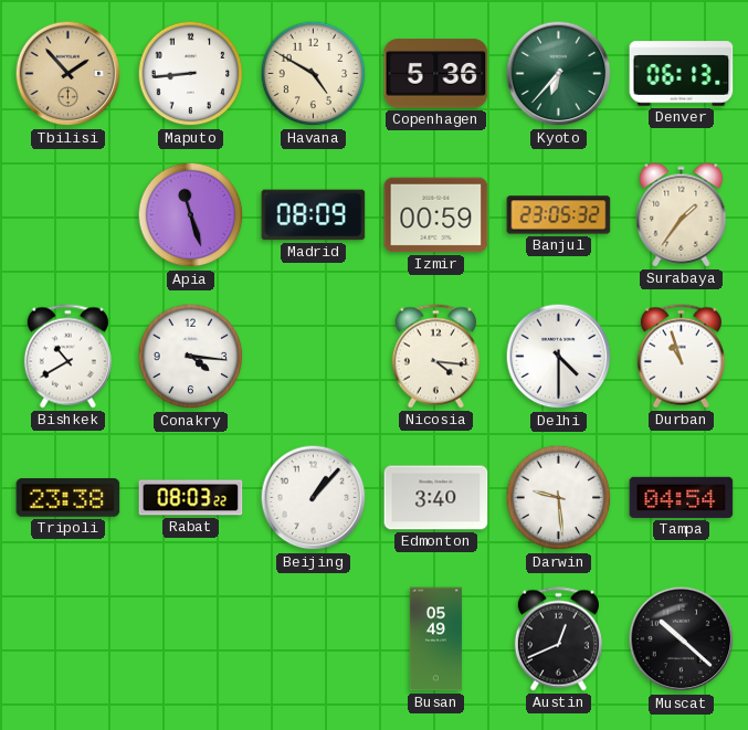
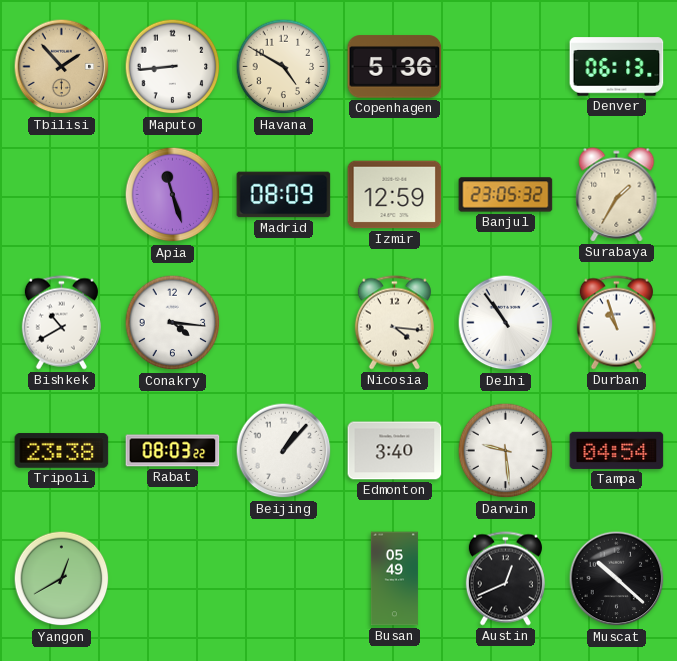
Kyoto: 6:37 -> none (559, 74)
Izmir: 00:59 -> 12:59 (395, 195)
Surabaya: 1:36 -> 1:35 (617, 195)
Delhi: 4:30 -> 10:54 (506, 323)
Yangon: none -> 12:40 (62, 579)
